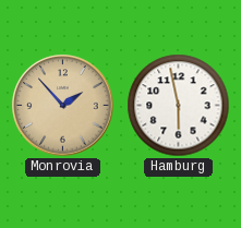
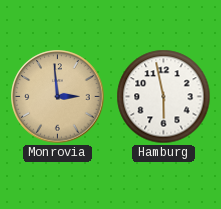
Monrovia: 1:53 -> 2:59 (58, 97)
